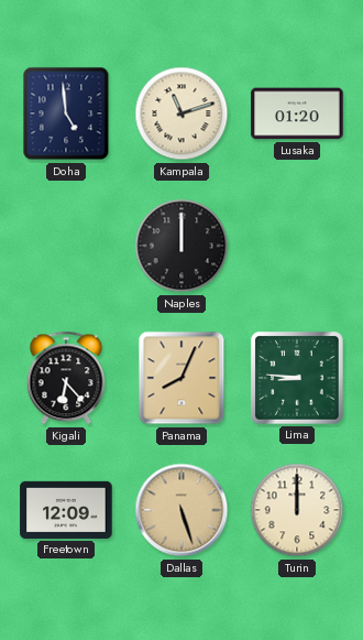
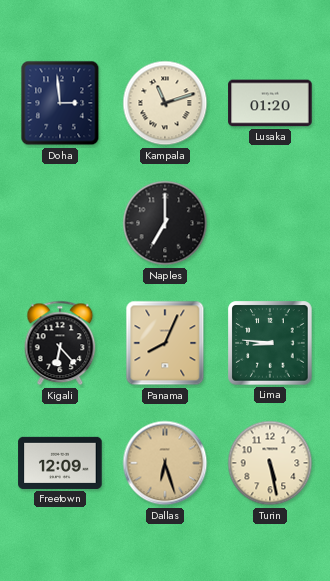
Doha: 4:59 -> 2:59 (60, 103)
Naples: 12:00 -> 7:00 (165, 223)
Dallas: 5:27 -> 6:27 (165, 463)
Turin: 12:00 -> 5:28 (270, 463)
